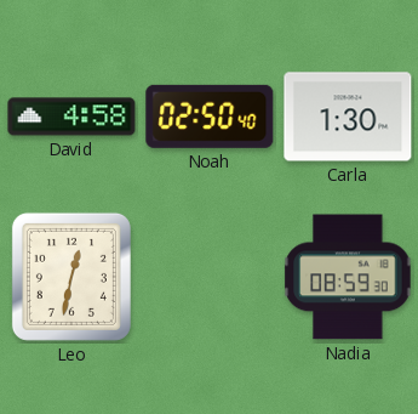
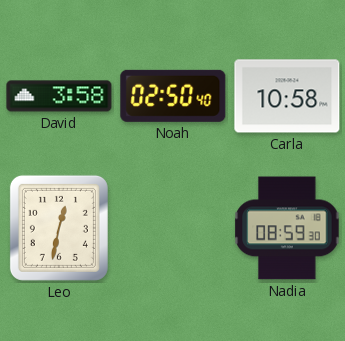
David: 4:58 -> 3:58 (59, 96)
Carla: 1:30 -> 10:58 (287, 96)
